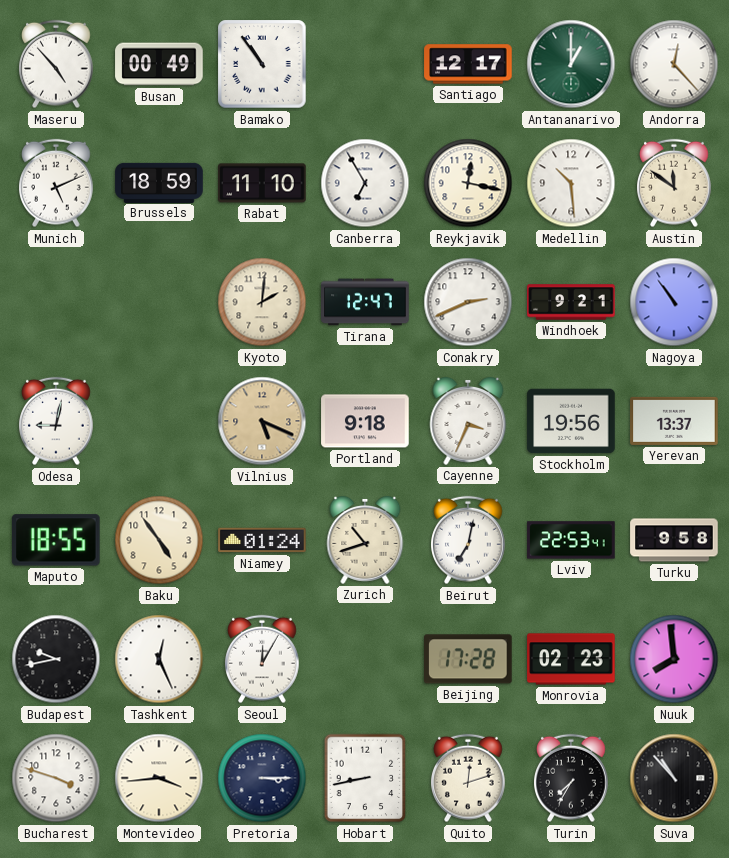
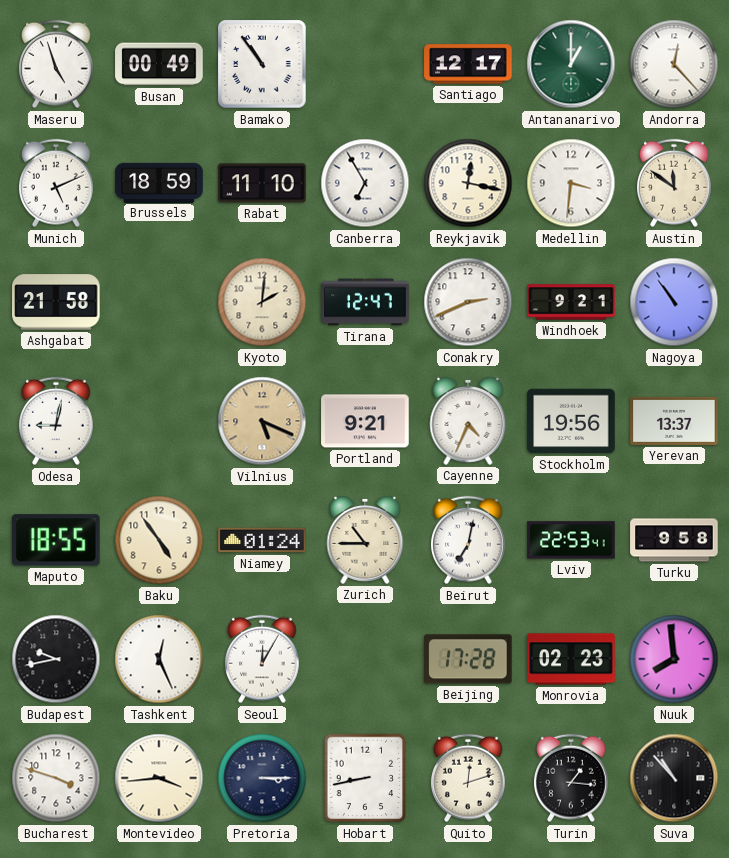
Maseru: 4:53 -> 4:57 (57, 64)
Medellin: 10:29 -> 3:31 (571, 183)
Ashgabat: none -> 21:58 (56, 302)
Portland: 9:18 -> 9:21 (365, 421)
Cayenne: 3:34 -> 4:34 (468, 421)
Zurich: 10:42 -> 10:45 (365, 540)
Turin: 7:35 -> 1:16 (572, 778)
